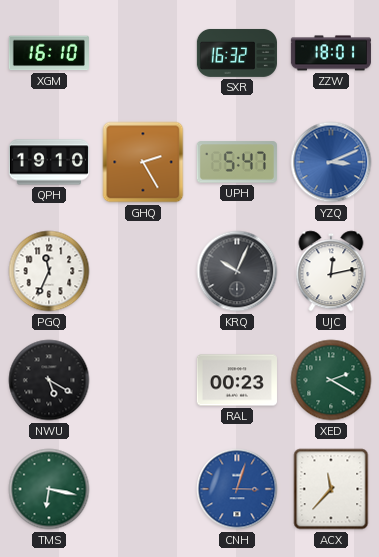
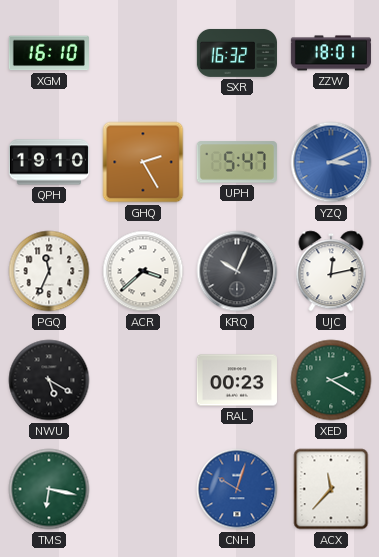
ACR: none -> 3:38 (143, 271)
CNH: 3:03 -> 10:03 (237, 489)
